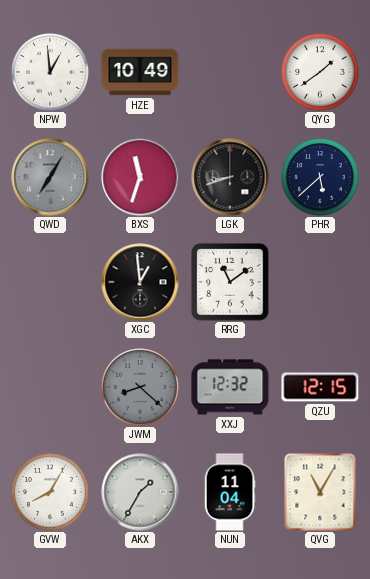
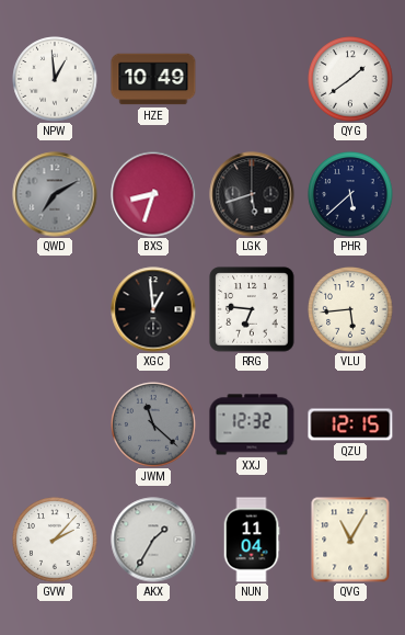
QWD: 7:05 -> 7:10 (55, 194)
BXS: 11:33 -> 8:33 (153, 194)
LGK: 8:42 -> 5:42 (252, 194)
RRG: 11:09 -> 6:46 (252, 309)
VLU: none -> 5:44 (350, 309)
JWM: 8:22 -> 11:22 (153, 424)
GVW: 8:05 -> 2:07 (55, 540)
